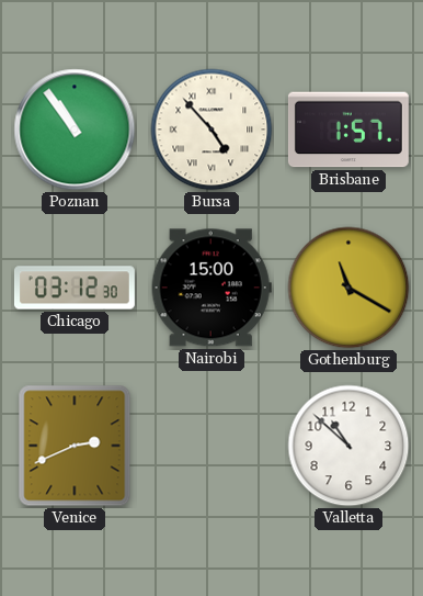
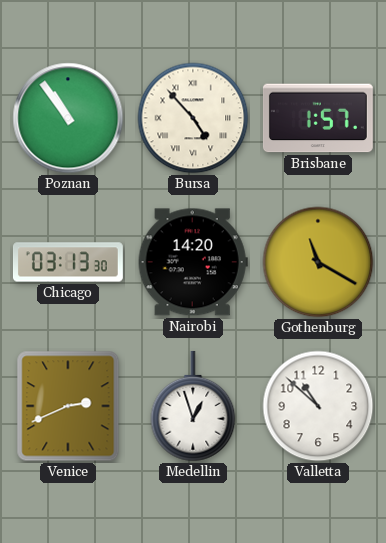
Chicago: 03:12 -> 03:13 (68, 262)
Nairobi: 15:00 -> 14:20 (193, 262)
Medellin: none -> 12:57 (193, 406)
